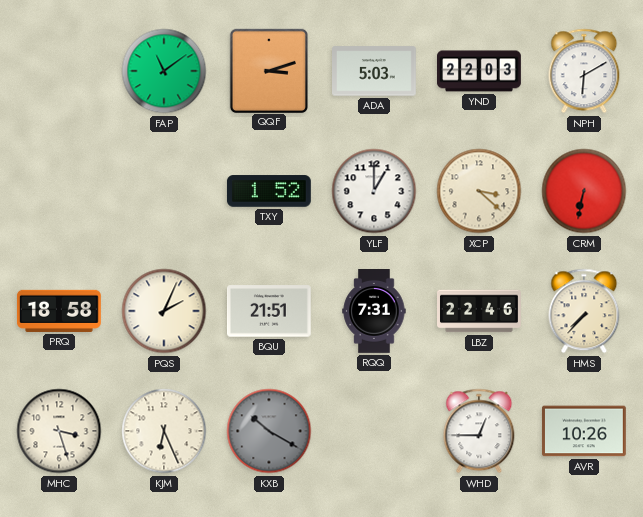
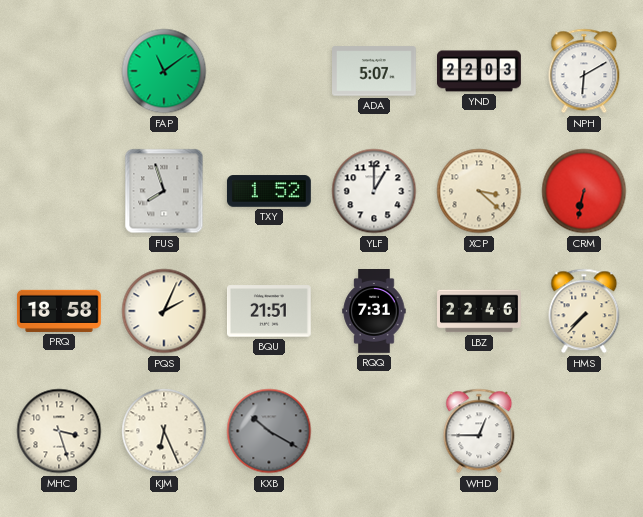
QQF: 3:12 -> none (268, 70)
ADA: 5:03 -> 5:07 (375, 71)
FUS: none -> 7:57 (164, 191)
AVR: 10:26 -> none (584, 431)
